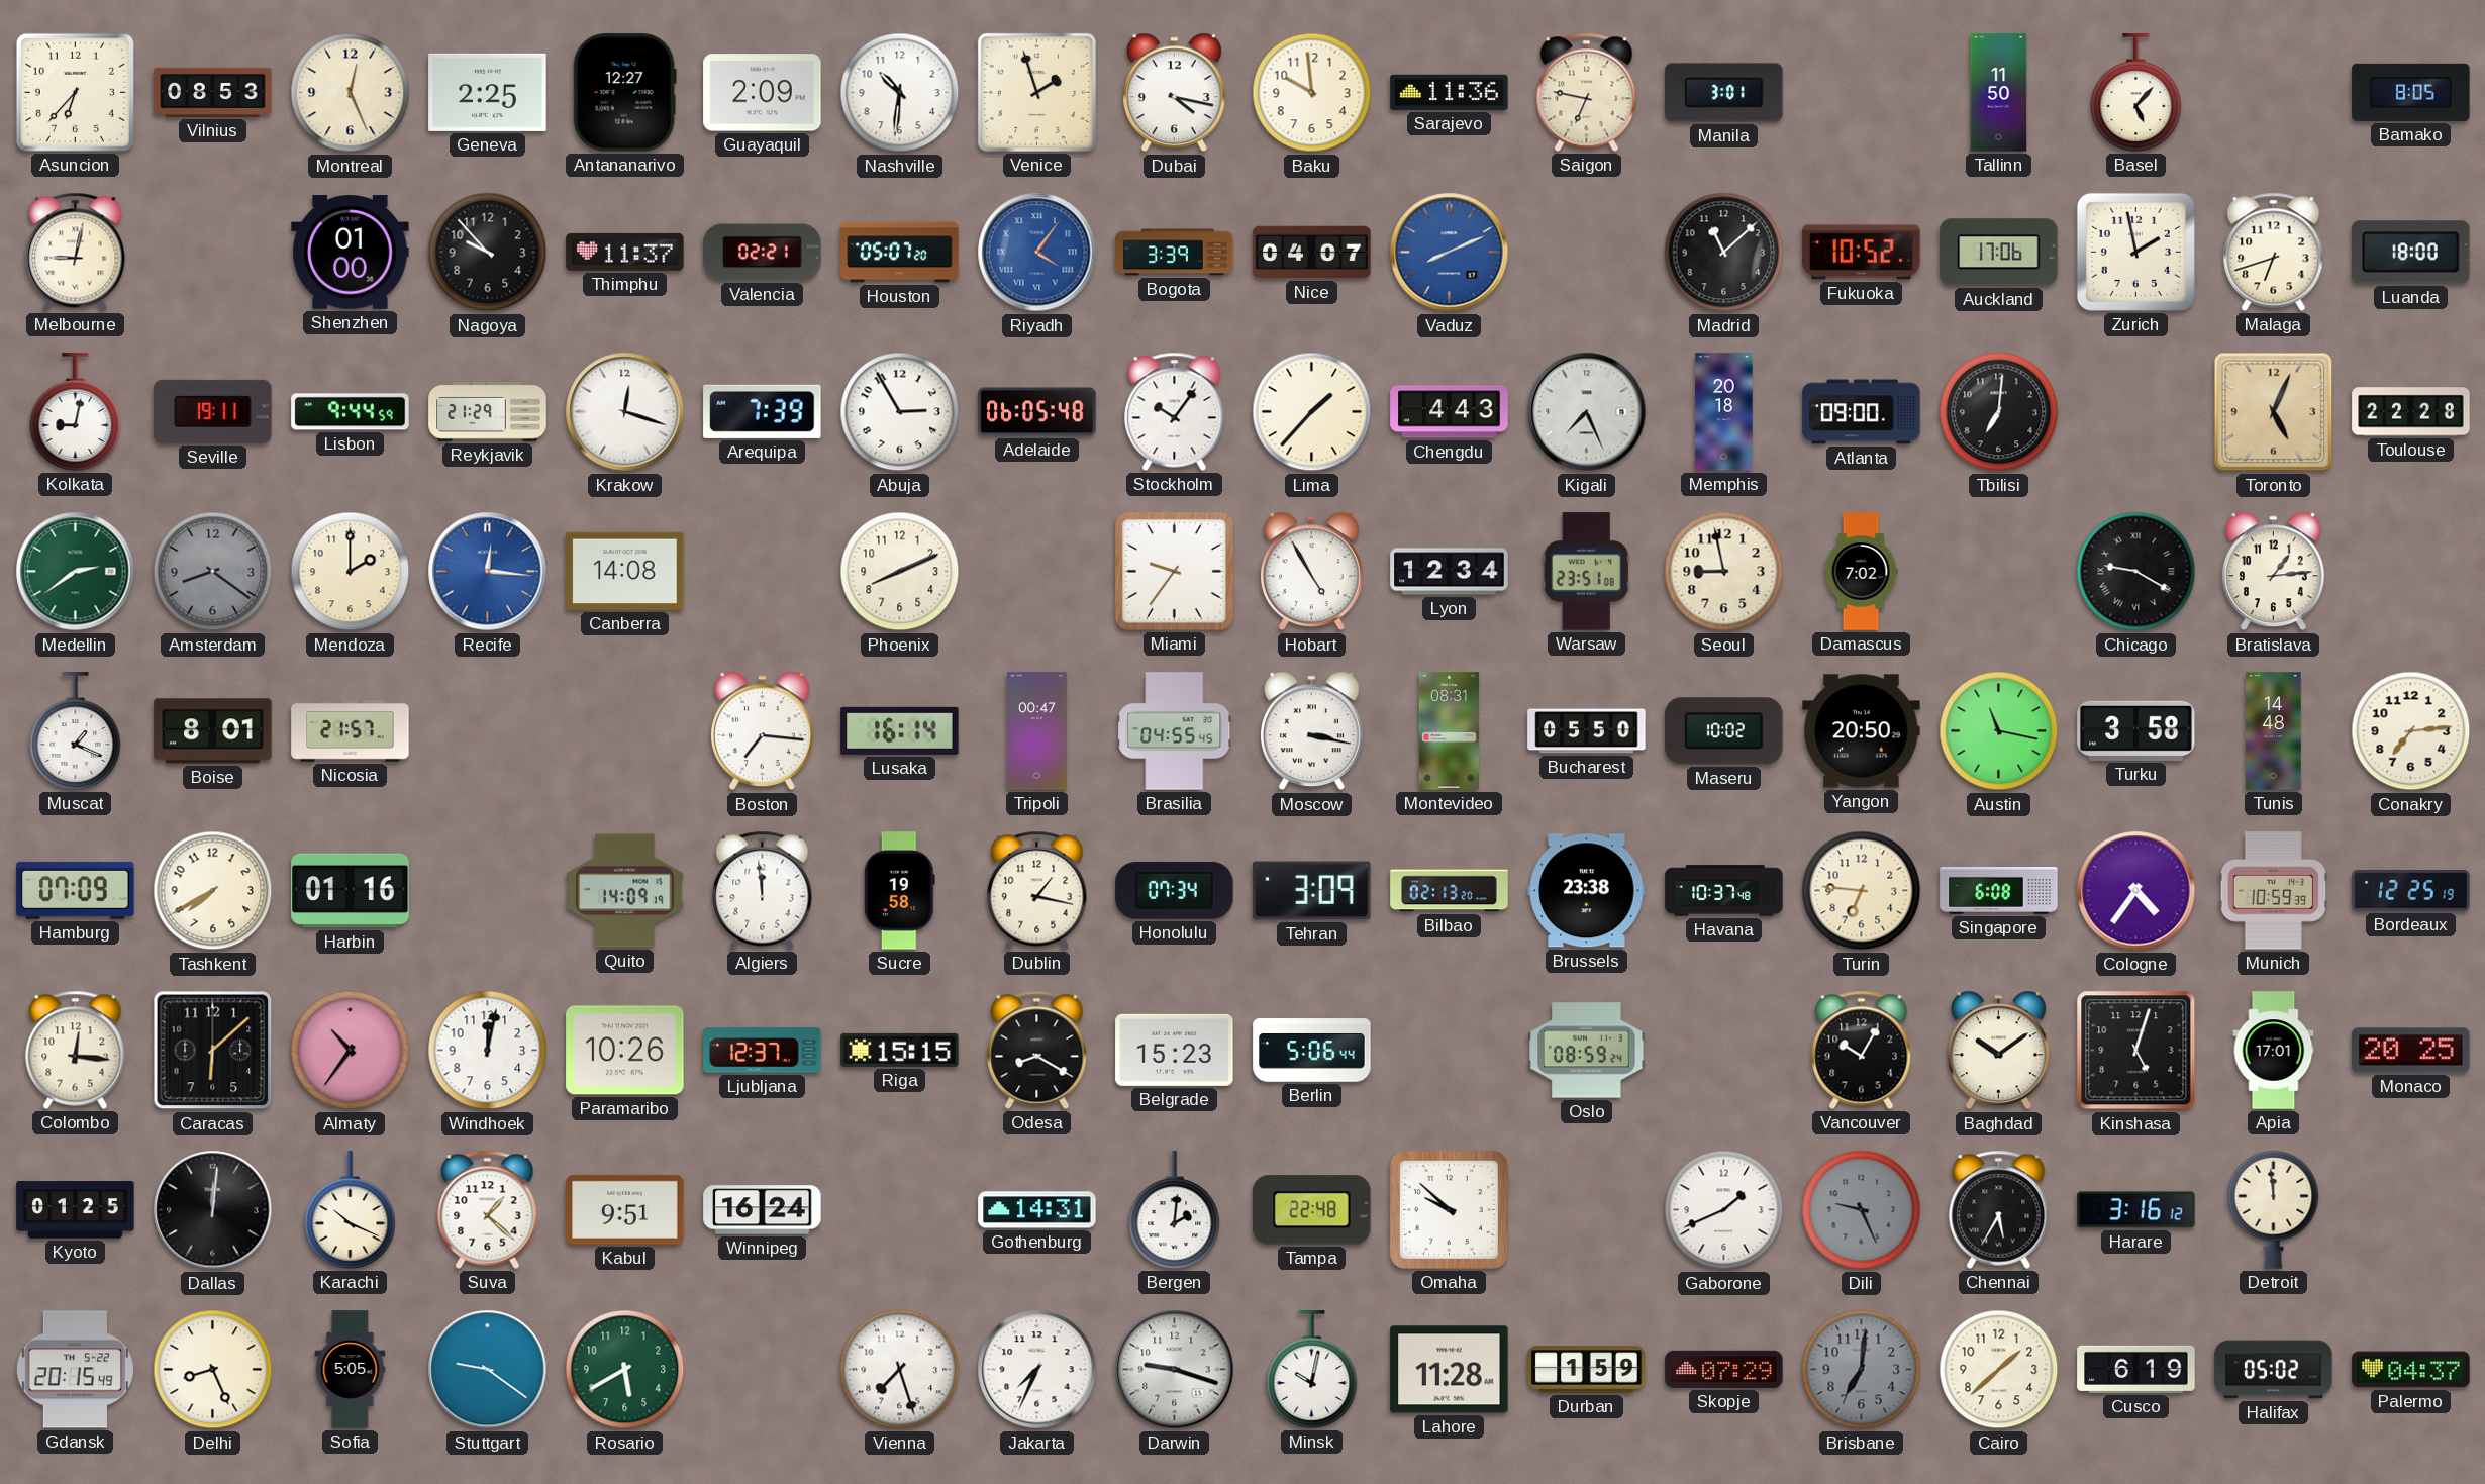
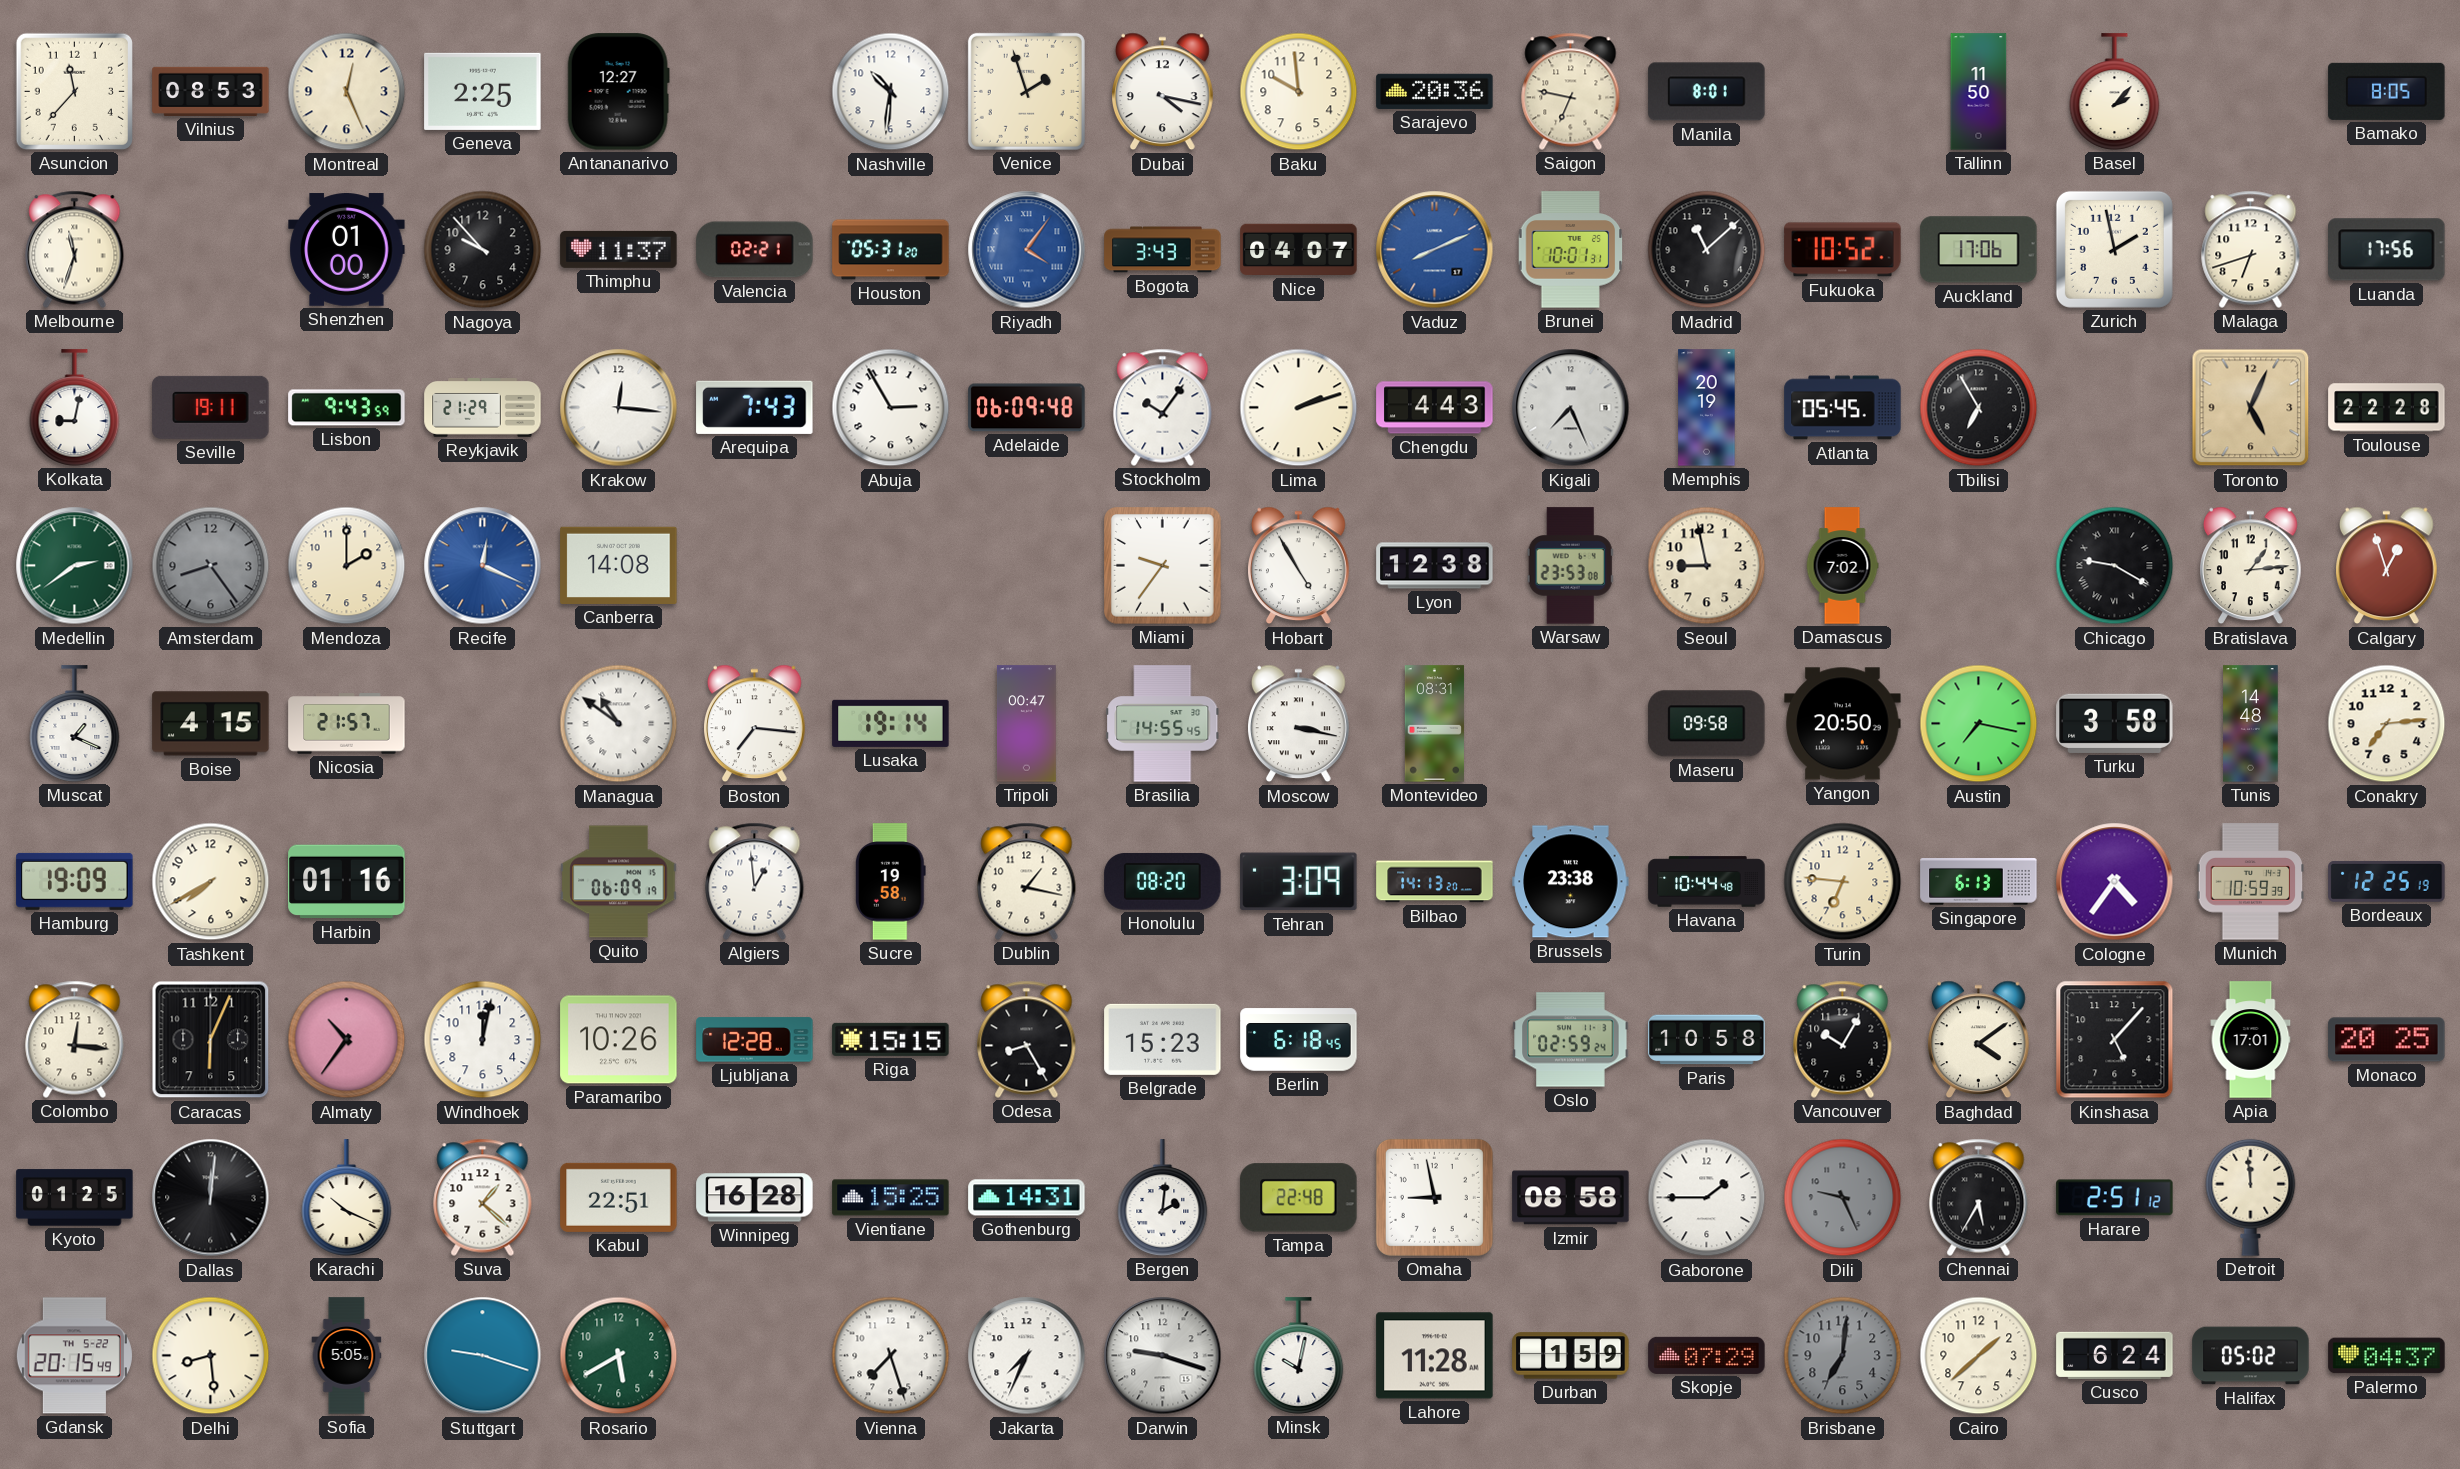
Asuncion: 6:37 -> 11:37 (74, 91)
Guayaquil: 2:09 -> none (763, 93)
Sarajevo: 11:36 -> 20:36 (1435, 91)
Manila: 3:01 -> 8:01 (1707, 92)
Basel: 5:07 -> 2:07 (2115, 92)
Melbourne: 9:02 -> 11:33 (75, 249)
Houston: 05:07 -> 05:31 (891, 250)
Bogota: 3:39 -> 3:43 (1163, 250)
Brunei: none -> 10:01 (1571, 250)
Luanda: 18:00 -> 17:56 (2387, 250)
Lisbon: 9:44 -> 9:43 (347, 408)
Krakow: 12:18 -> 12:16 (619, 408)
Arequipa: 7:39 -> 7:43 (755, 407)
Adelaide: 06:05 -> 06:09 (1027, 408)
Lima: 1:37 -> 2:12 (1299, 408)
Memphis: 20:18 -> 20:19 (1707, 408)
Atlanta: 09:00 -> 05:45 (1843, 408)
Tbilisi: 7:01 -> 6:55 (1979, 408)
Amsterdam: 8:21 -> 8:24 (211, 566)
Recife: 12:16 -> 12:19 (483, 566)
Phoenix: 8:11 -> none (900, 572)
Lyon: 12:34 -> 12:38 (1435, 566)
Warsaw: 23:51 -> 23:53 (1570, 566)
Calgary: none -> 12:57 (2387, 566)
Boise: 8:01 -> 4:15 (211, 724)
Managua: none -> 10:51 (619, 724)
Lusaka: 16:14 -> 19:14 (891, 723)
Brasilia: 04:55 -> 14:55 (1163, 724)
Bucharest: 05:50 -> none (1587, 731)
Maseru: 10:02 -> 09:58 (1707, 724)
Austin: 11:17 -> 7:17 (1979, 724)
Hamburg: 07:09 -> 19:09 (75, 881)
Quito: 14:09 -> 06:09 (619, 882)
Algiers: 11:59 -> 12:59 (755, 881)
Honolulu: 07:34 -> 08:20 (1163, 881)
Bilbao: 02:13 -> 14:13 (1435, 882)
Havana: 10:37 -> 10:44 (1707, 882)
Singapore: 6:08 -> 6:13 (1979, 882)
Caracas: 6:08 -> 6:04 (211, 1040)
Ljubljana: 12:37 -> 12:28 (755, 1040)
Odesa: 8:20 -> 8:25 (1027, 1039)
Berlin: 5:06 -> 6:18 (1299, 1040)
Oslo: 08:59 -> 02:59 (1571, 1040)
Paris: none -> 10:58 (1707, 1040)
Baghdad: 10:09 -> 4:09 (1979, 1040)
Kinshasa: 5:03 -> 5:07 (2115, 1040)
Kabul: 9:51 -> 22:51 (619, 1197)
Winnipeg: 16:24 -> 16:28 (755, 1198)
Vientiane: none -> 15:25 (891, 1198)
Omaha: 9:52 -> 8:58 (1434, 1197)
Izmir: none -> 08:58 (1571, 1198)
Gaborone: 1:41 -> 1:45 (1707, 1198)
Harare: 3:16 -> 2:51 (2115, 1198)
Delhi: 8:26 -> 8:29 (211, 1356)
Stuttgart: 9:21 -> 9:18 (483, 1356)
Cusco: 6:19 -> 6:24 (2115, 1355)
